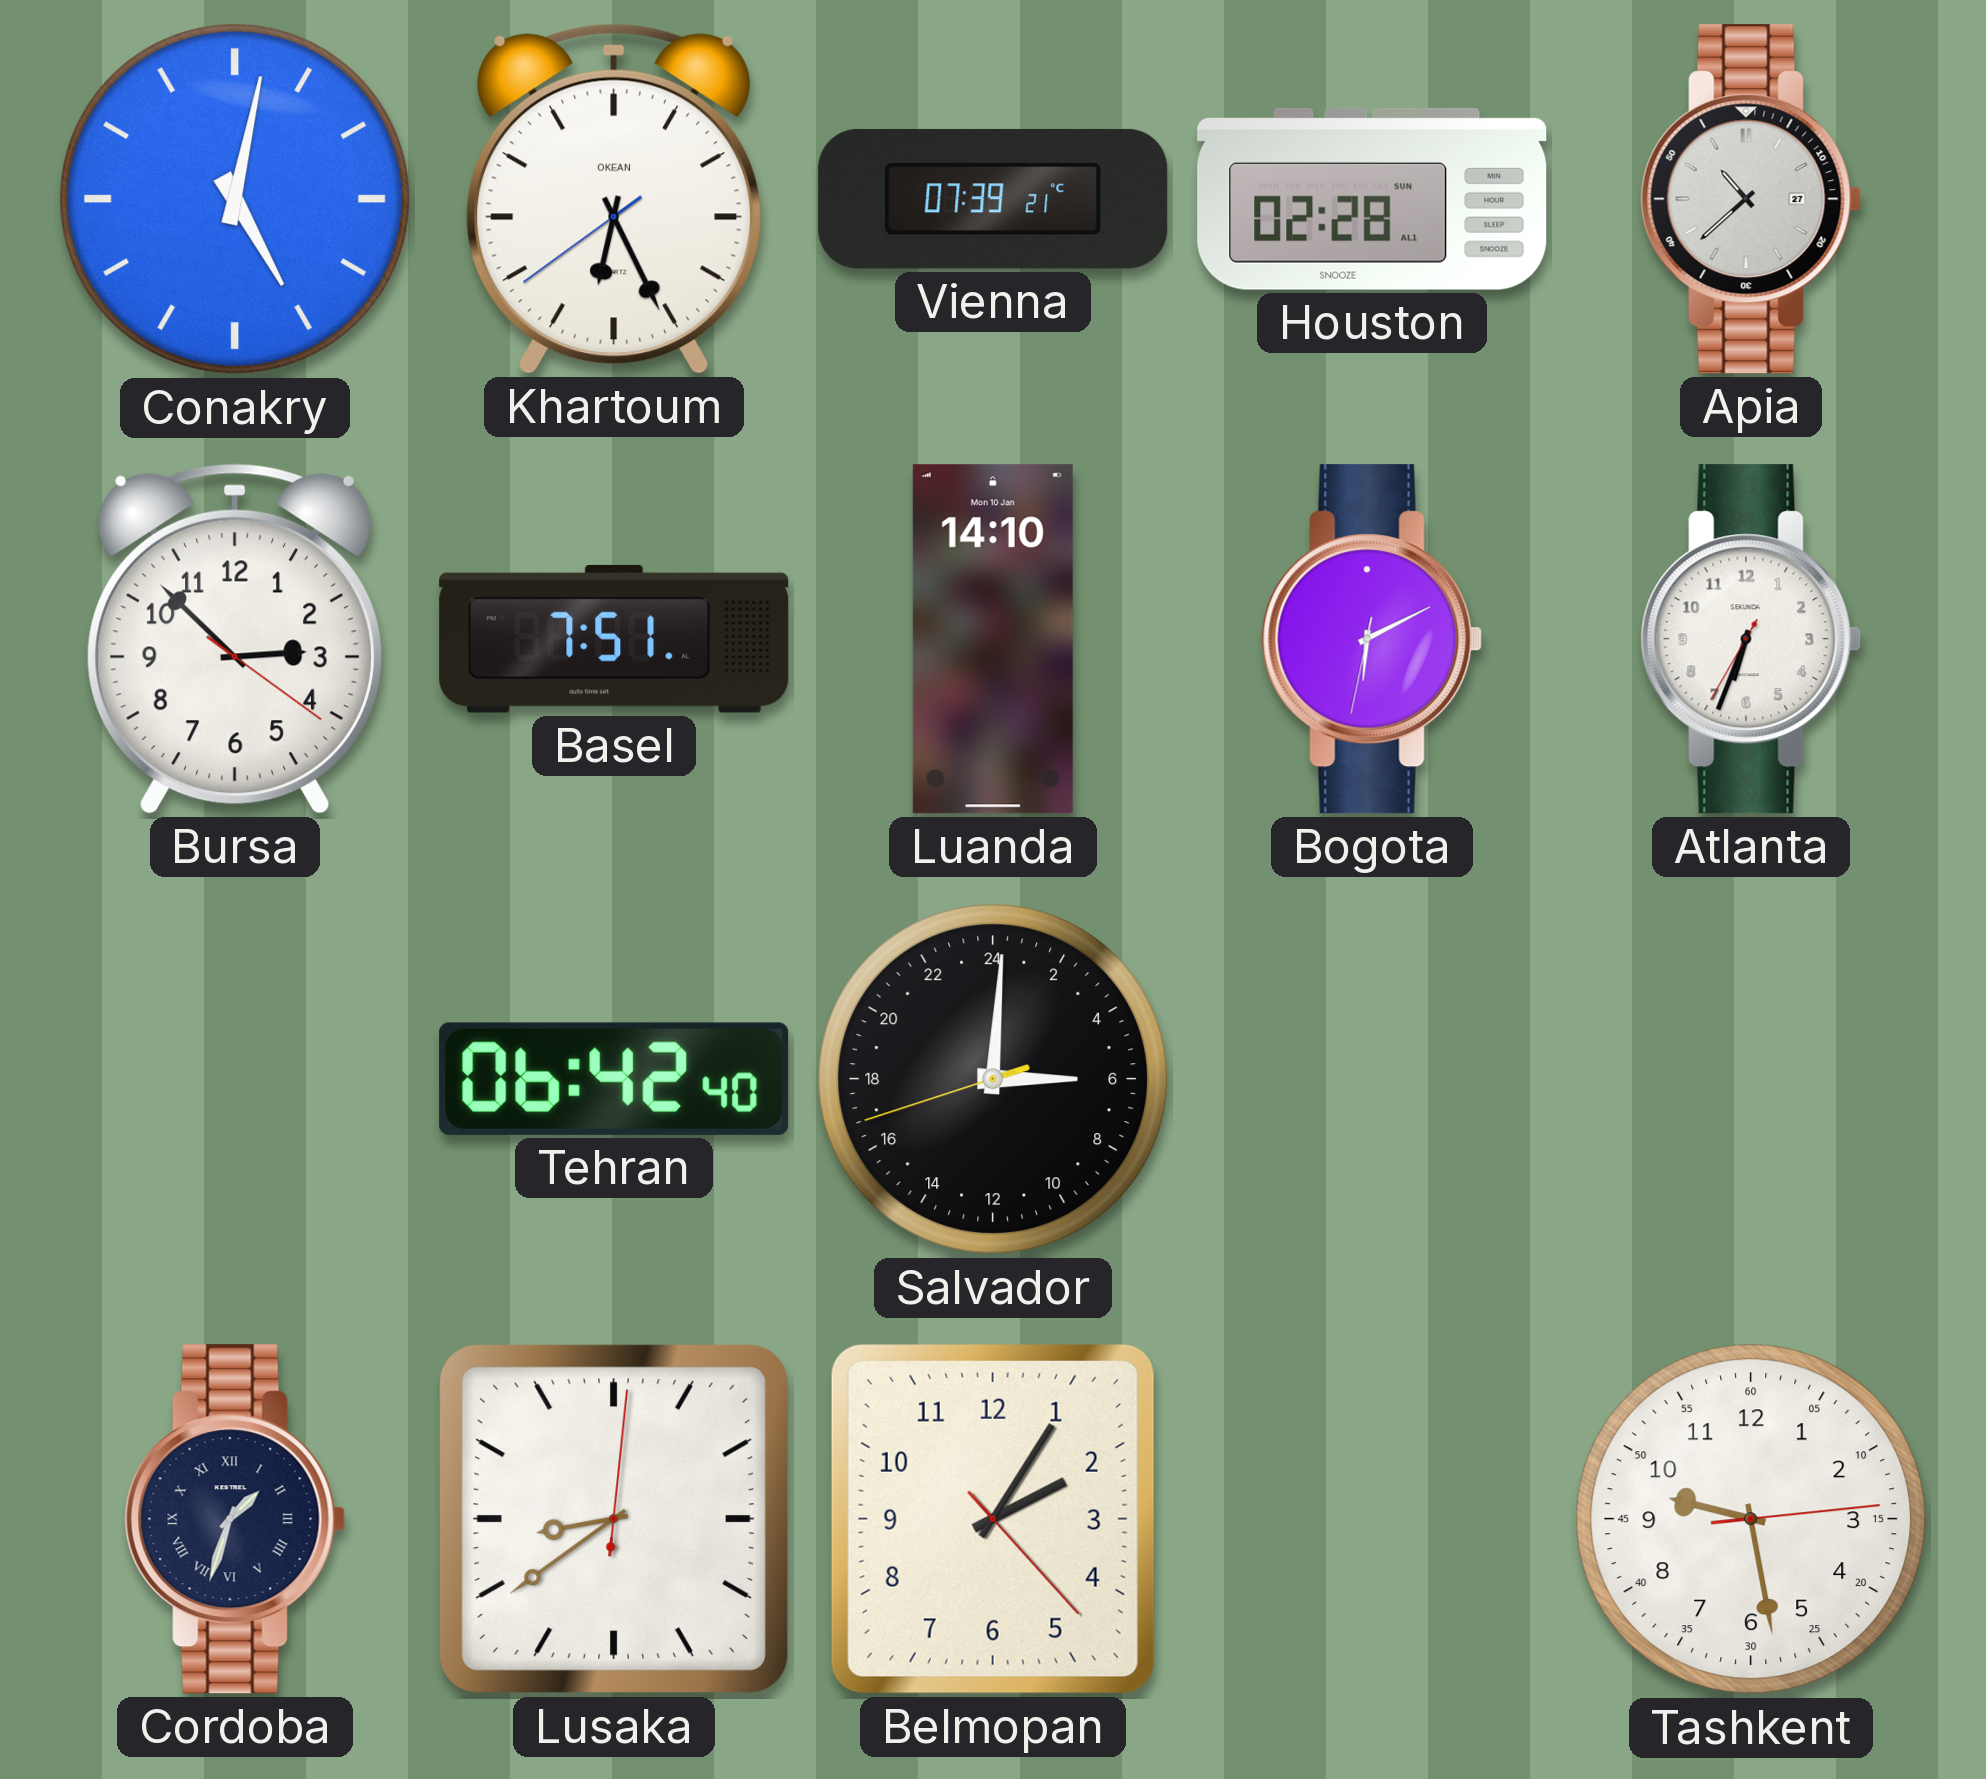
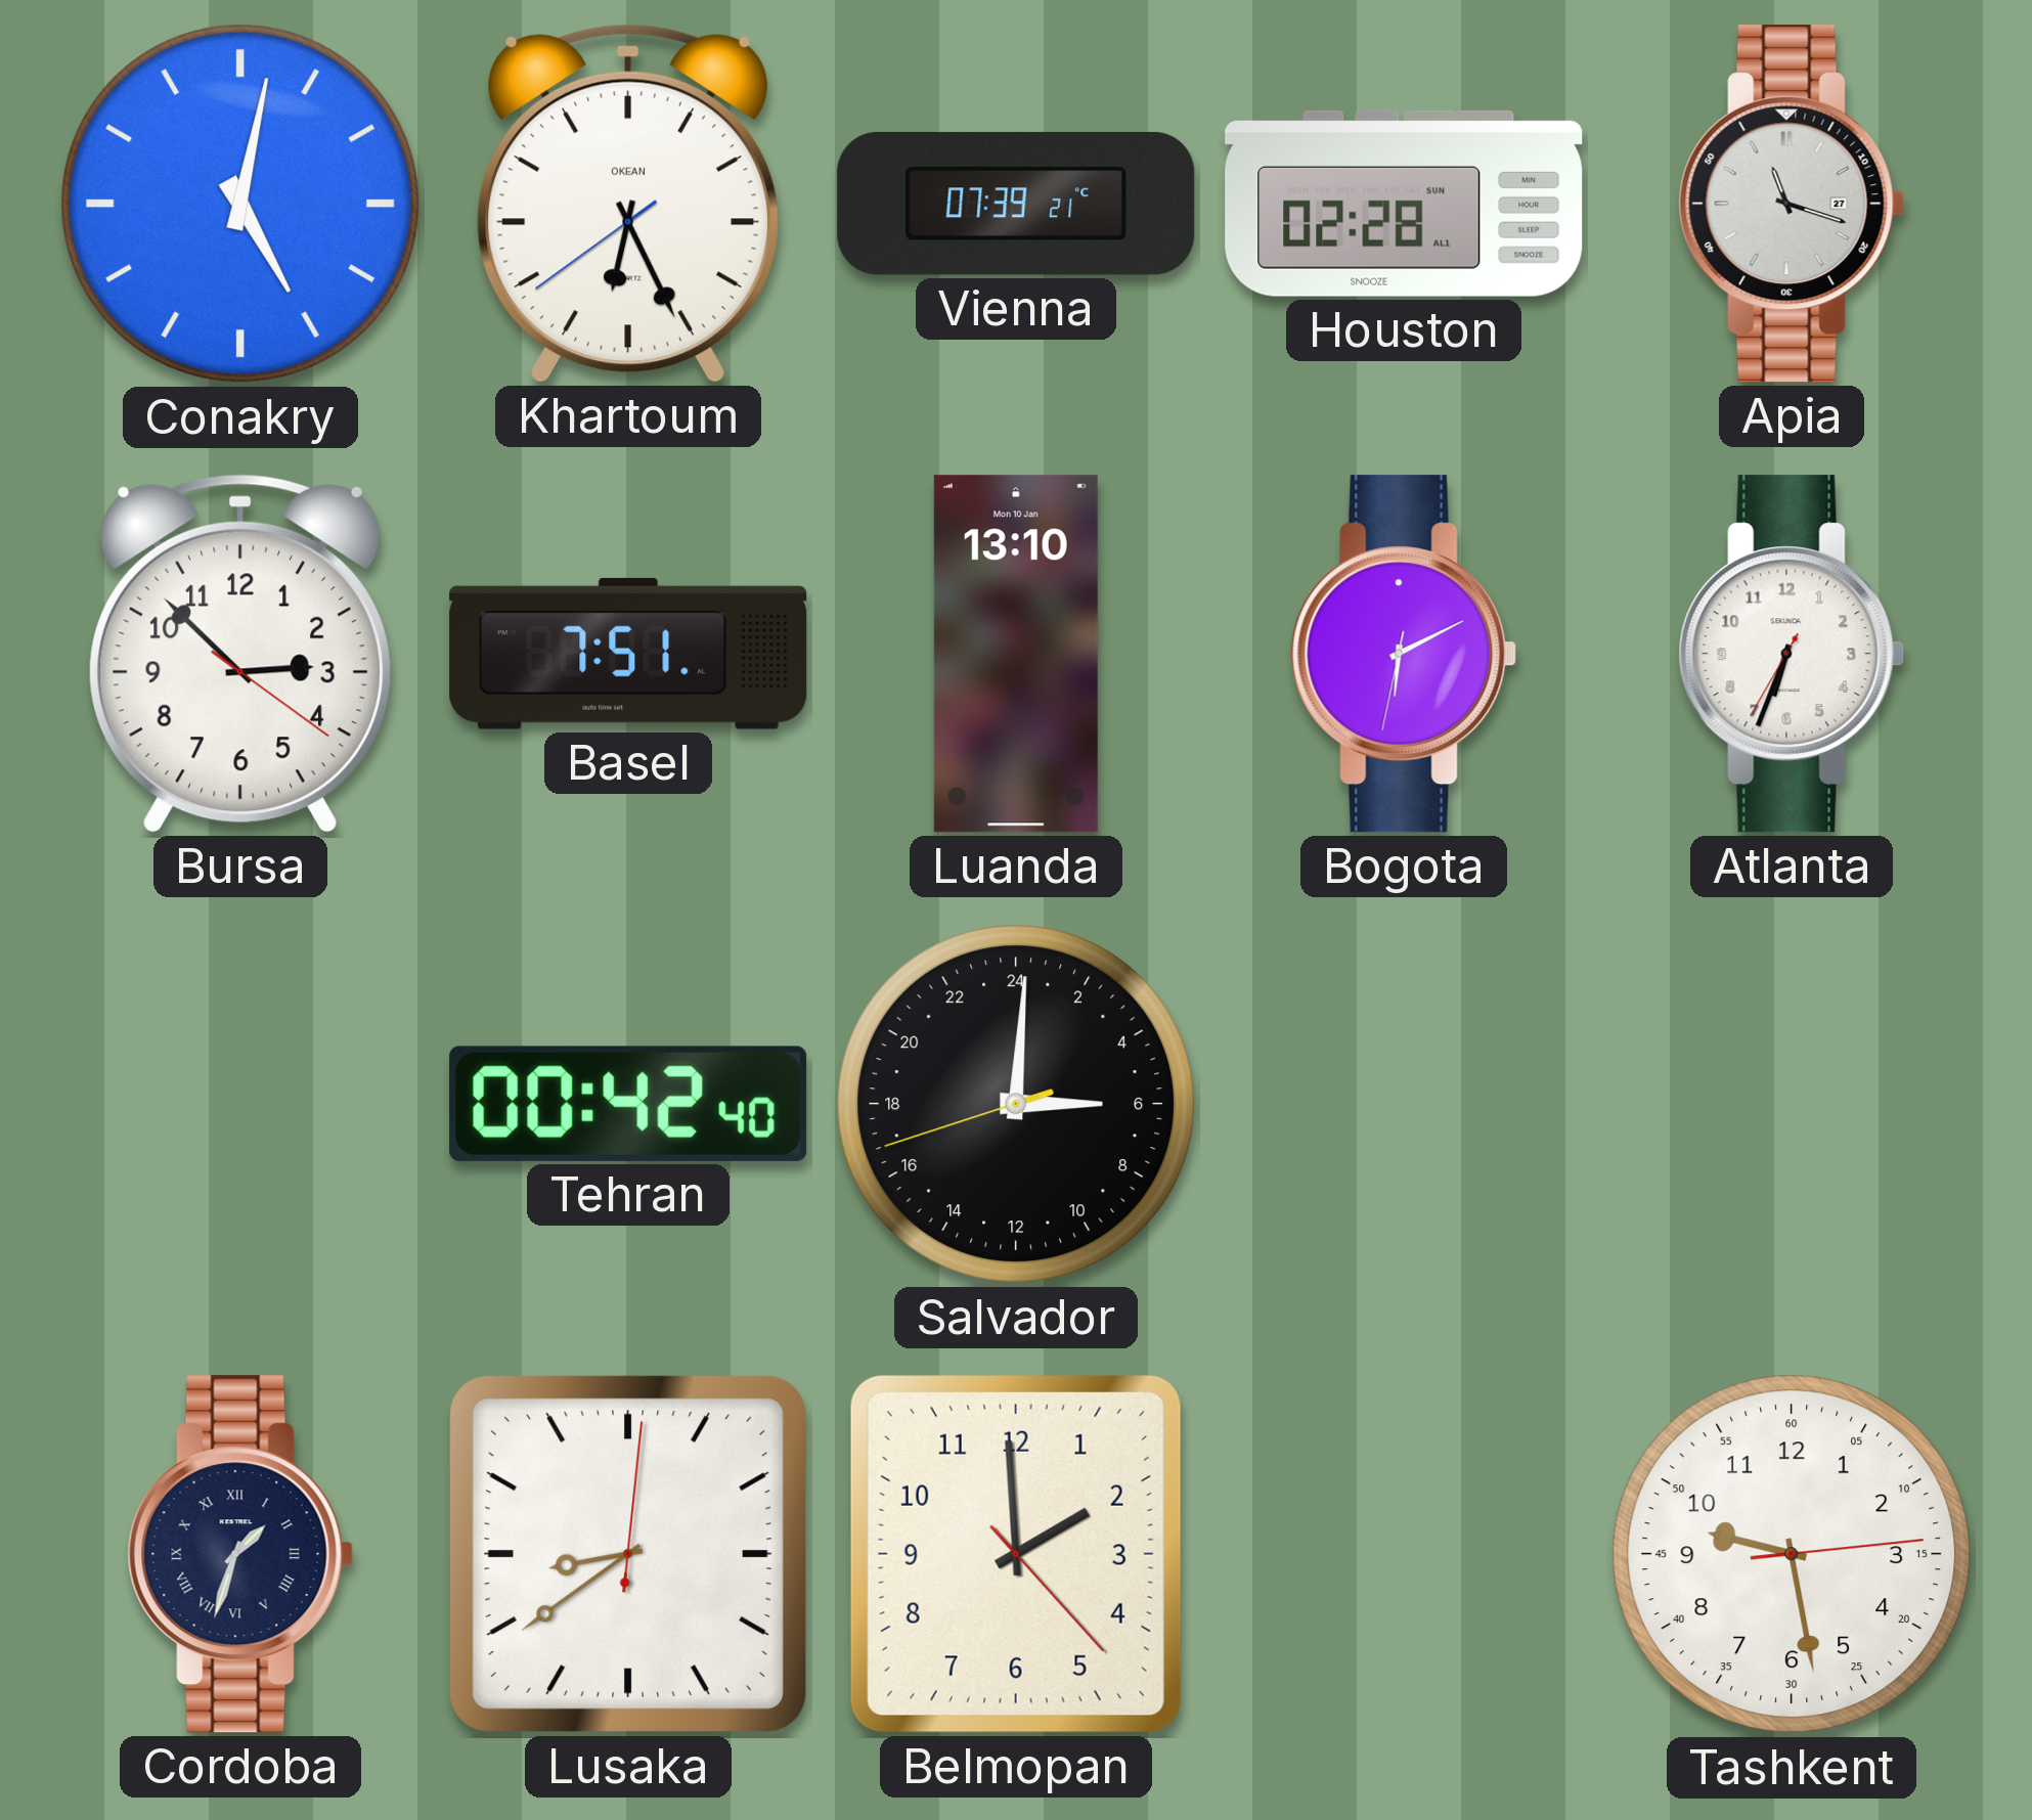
Apia: 10:38 -> 11:18 (1792, 204)
Luanda: 14:10 -> 13:10 (1016, 654)
Tehran: 06:42 -> 00:42 (628, 1104)
Belmopan: 2:05 -> 1:59 (1016, 1554)
